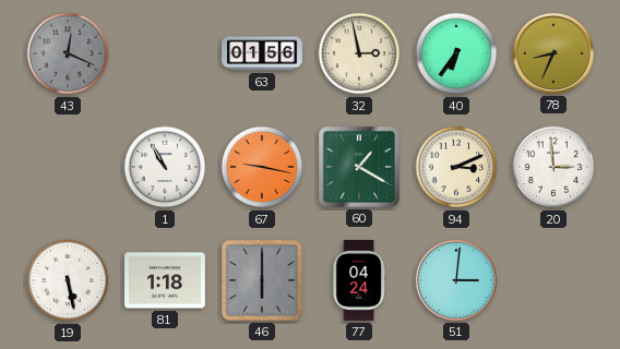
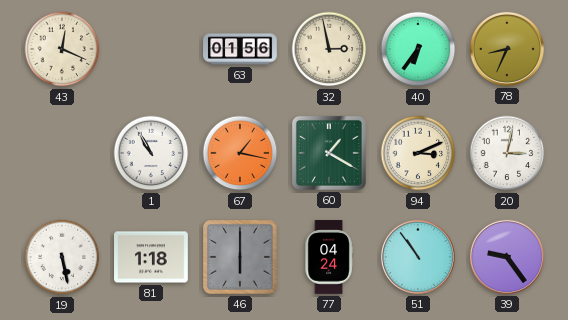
43 dial: grey -> cream (62, 49)
67: 9:17 -> 1:17 (240, 153)
20: 2:59 -> 3:02 (507, 153)
51: 3:01 -> 10:54 (418, 257)
39: none -> 9:24 (507, 257)
